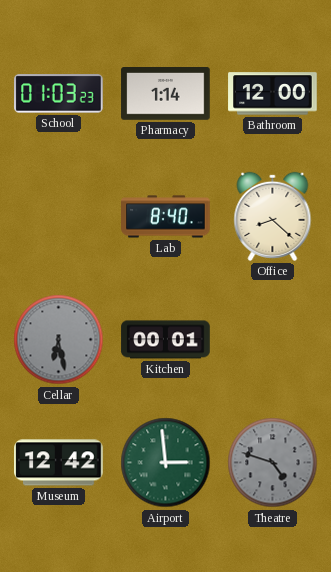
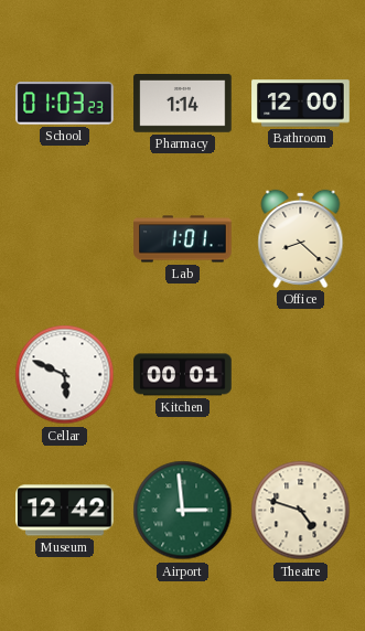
Lab: 8:40 -> 1:01 (183, 239)
Cellar: 6:28 -> 5:49 (65, 375)
Cellar dial: grey -> white (65, 375)
Theatre dial: grey -> cream (301, 511)
